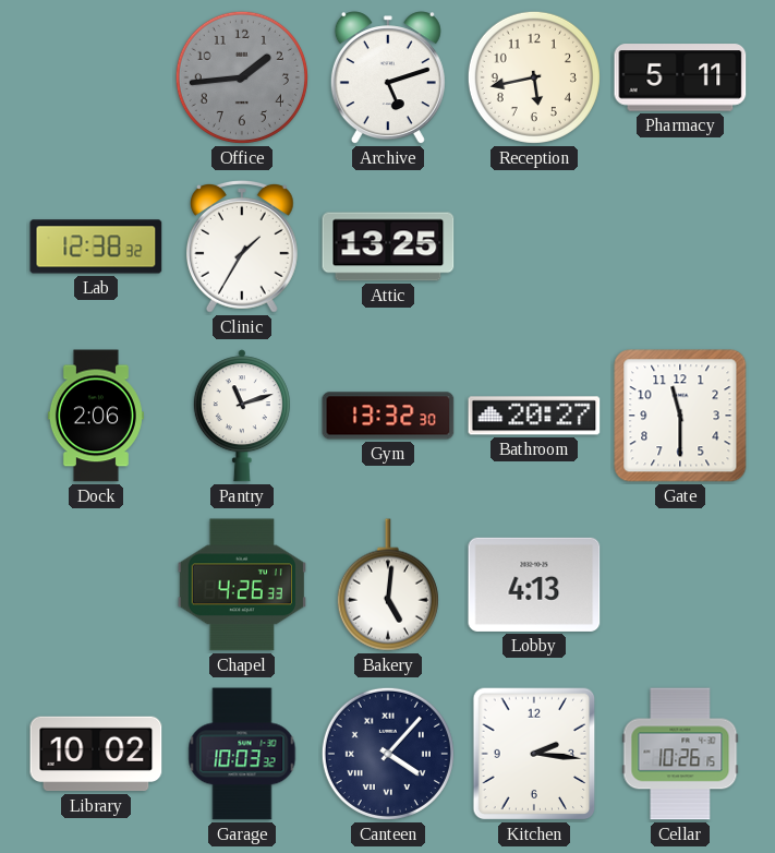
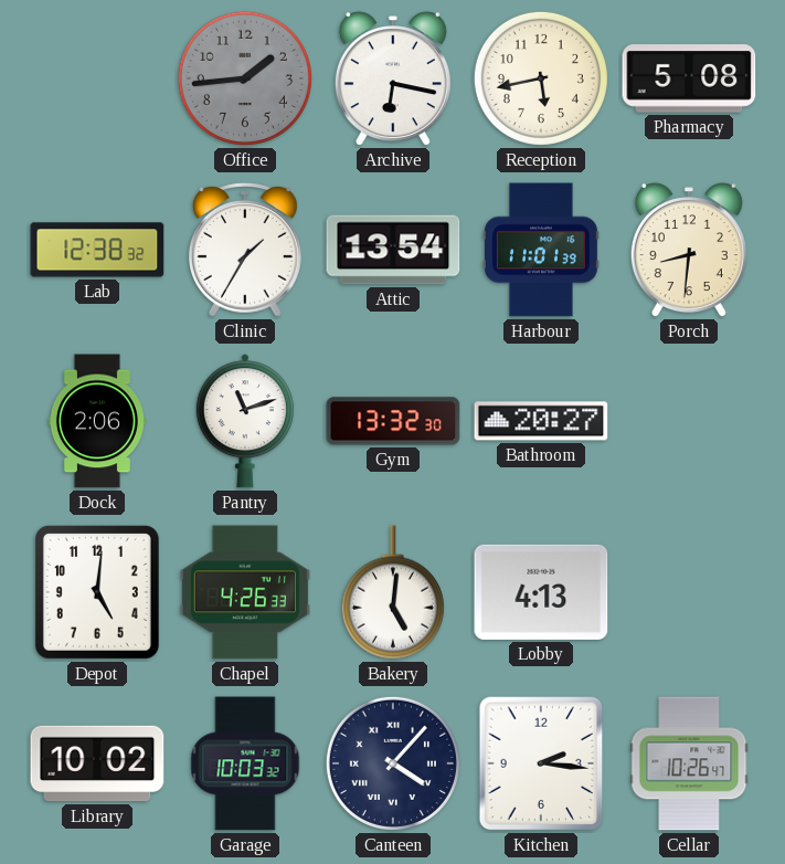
Archive: 5:12 -> 6:17 (393, 80)
Pharmacy: 5:11 -> 5:08 (689, 78)
Attic: 13:25 -> 13:54 (393, 250)
Harbour: none -> 11:01 (541, 250)
Porch: none -> 8:31 (689, 251)
Gate: 11:30 -> none (680, 416)
Depot: none -> 5:01 (97, 592)
Cellar: 10:26:15 -> 10:26:47 (689, 763)
